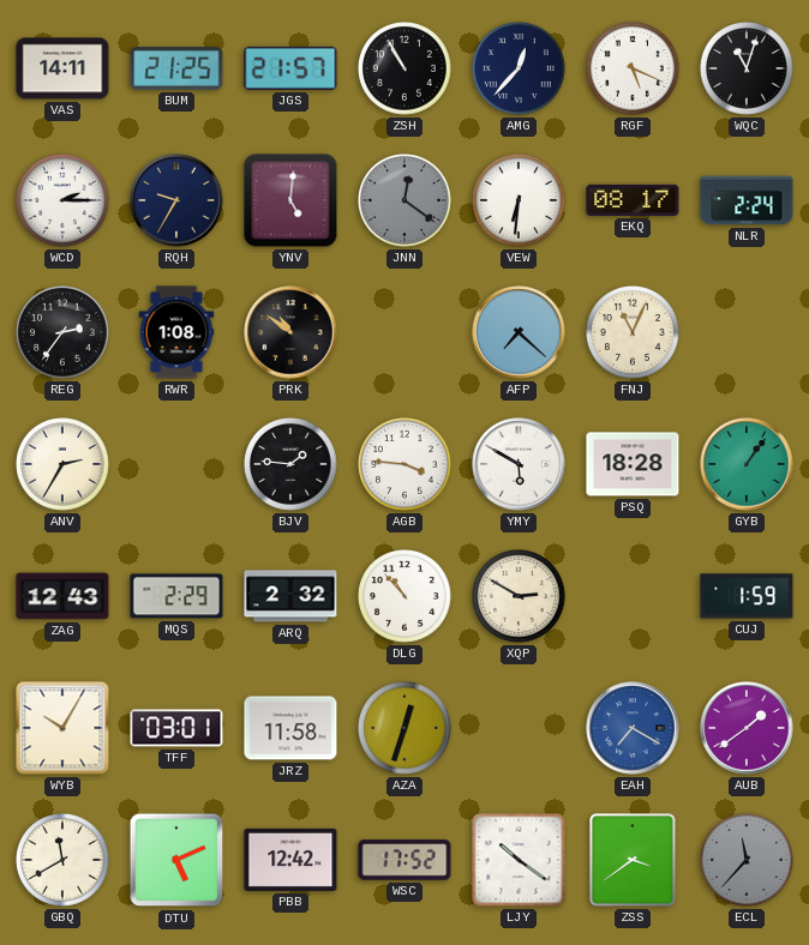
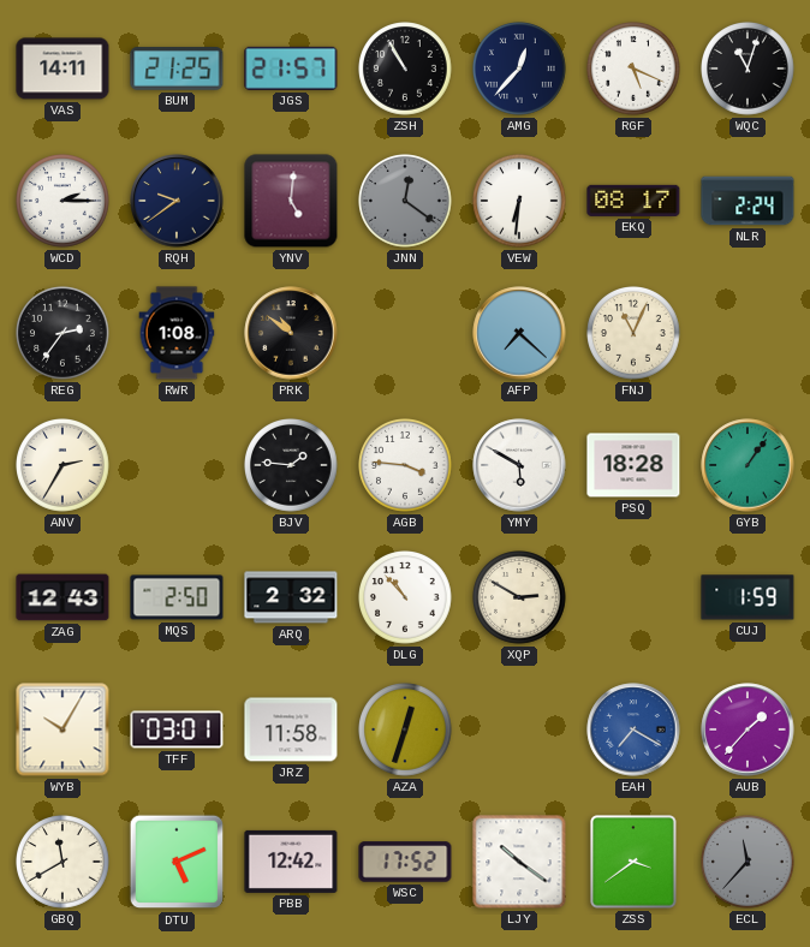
RQH: 9:35 -> 9:39 (177, 201)
MQS: 2:29 -> 2:50 (177, 597)
AUB: 1:39 -> 1:37 (748, 729)
